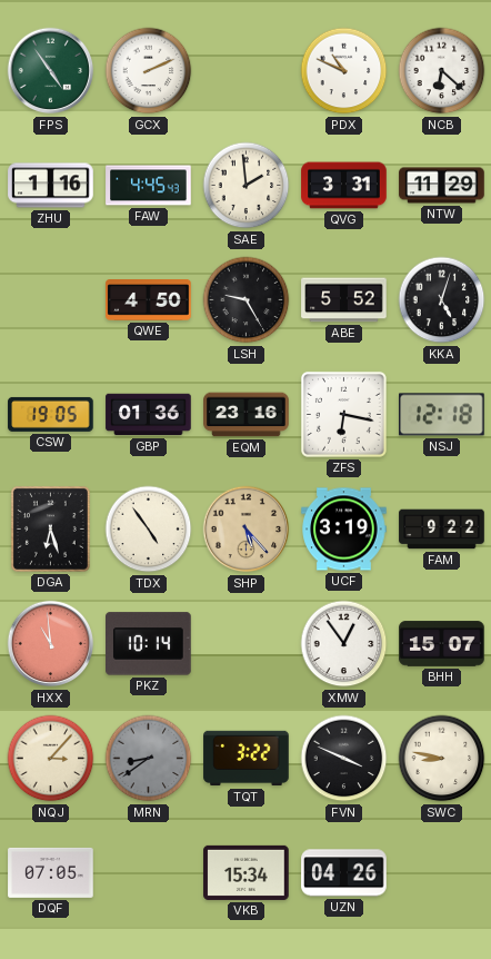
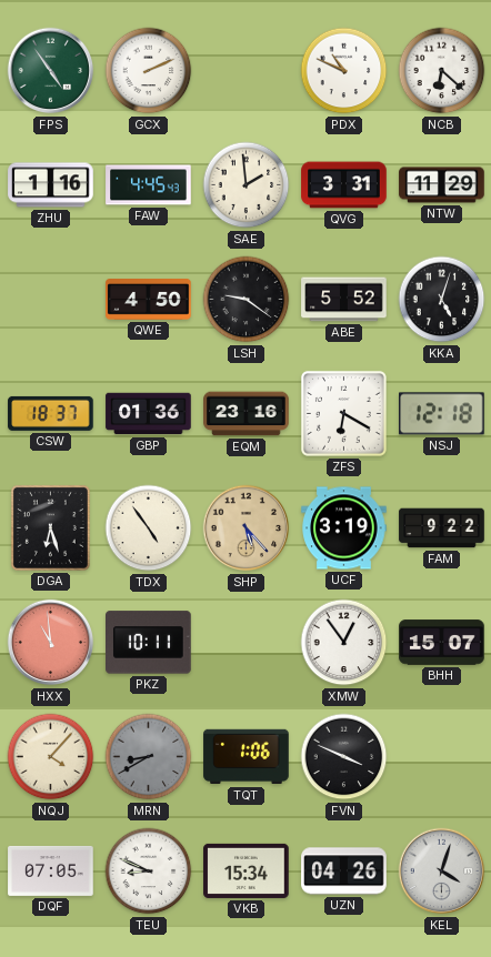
LSH: 9:25 -> 9:21 (247, 300)
CSW: 19:05 -> 18:37 (51, 413)
ZFS: 6:17 -> 6:20 (343, 413)
PKZ: 10:14 -> 10:11 (149, 643)
NQJ: 3:07 -> 4:07 (51, 757)
MRN: 8:39 -> 8:40 (149, 757)
TQT: 3:22 -> 1:06 (247, 757)
SWC: 8:47 -> none (442, 759)
TEU: none -> 8:49 (149, 872)
KEL: none -> 4:03 (442, 872)
